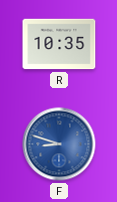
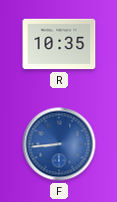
F: 8:48 -> 8:44 (59, 144)
